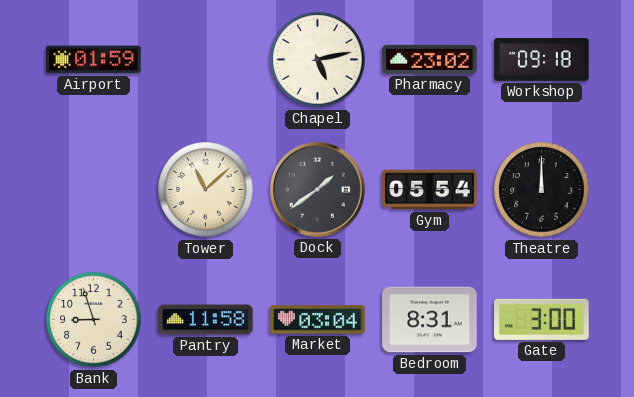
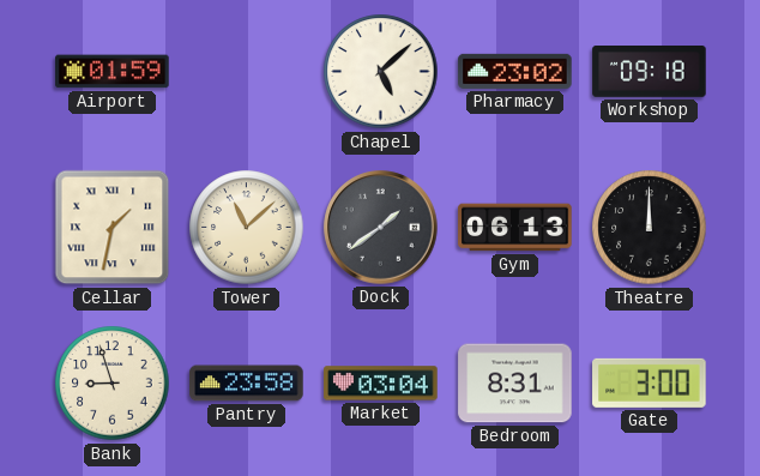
Chapel: 5:13 -> 5:08 (381, 72)
Cellar: none -> 1:32 (113, 228)
Gym: 05:54 -> 06:13 (515, 228)
Pantry: 11:58 -> 23:58 (247, 384)
